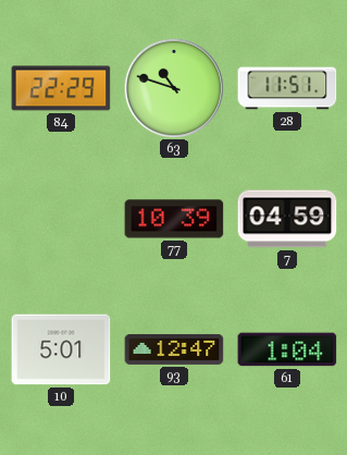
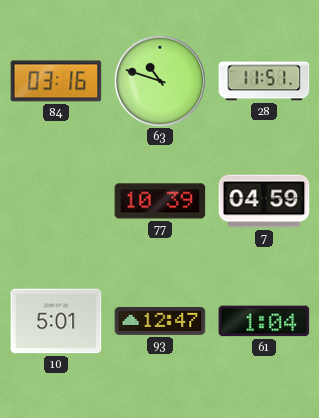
84: 22:29 -> 03:16 (56, 81)
